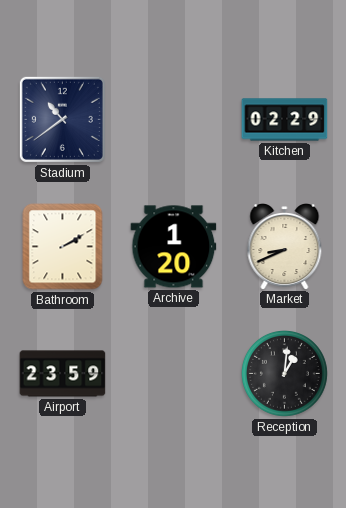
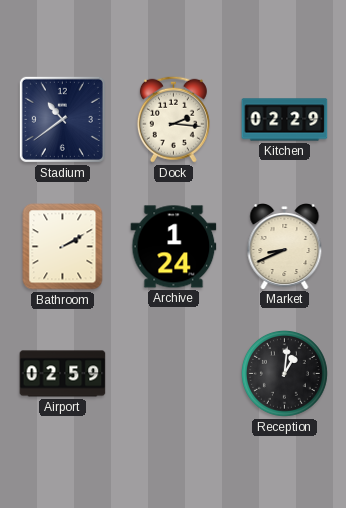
Dock: none -> 2:16 (173, 119)
Archive: 1:20 -> 1:24 (174, 247)
Airport: 23:59 -> 02:59 (63, 374)
